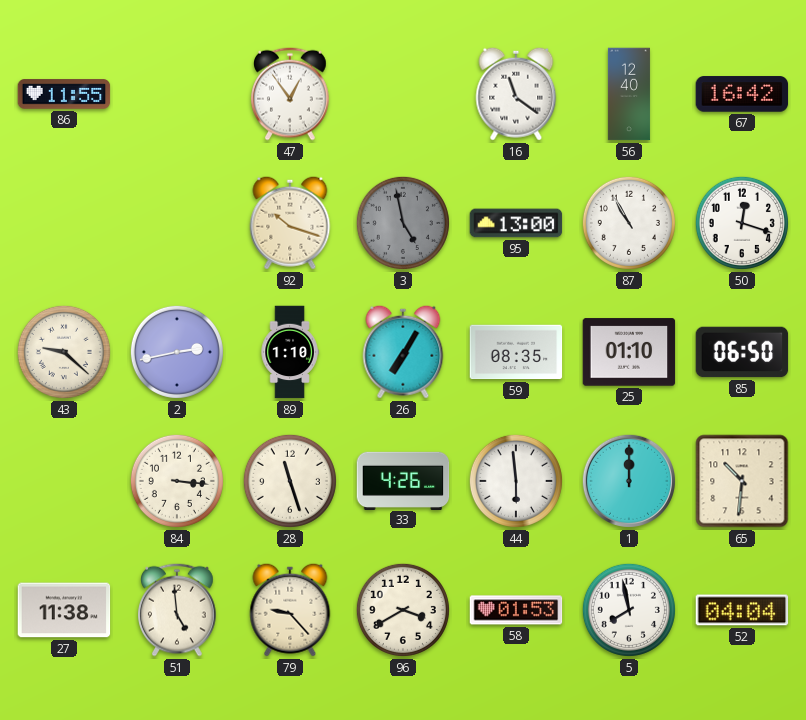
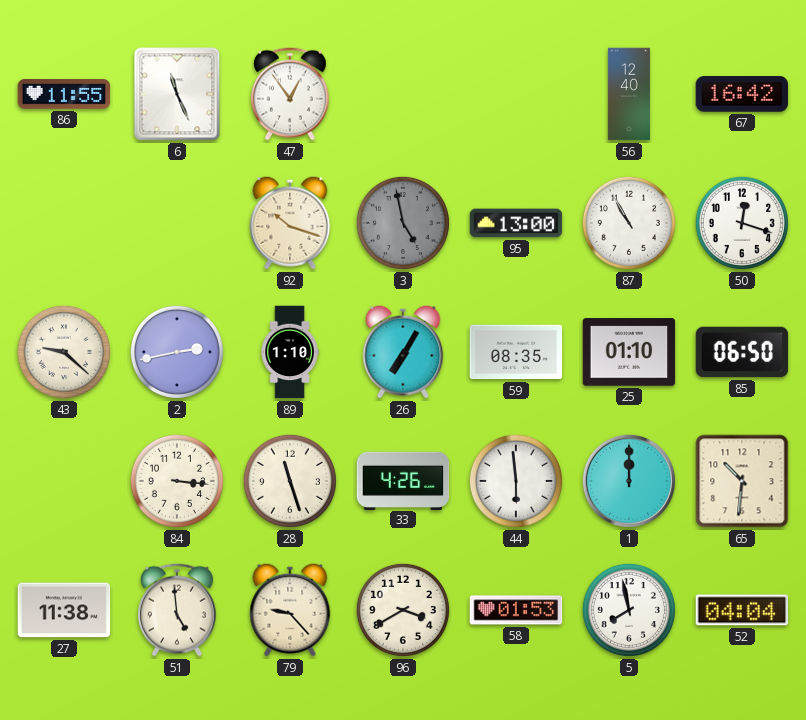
6: none -> 11:26 (177, 94)
16: 11:21 -> none (516, 94)
